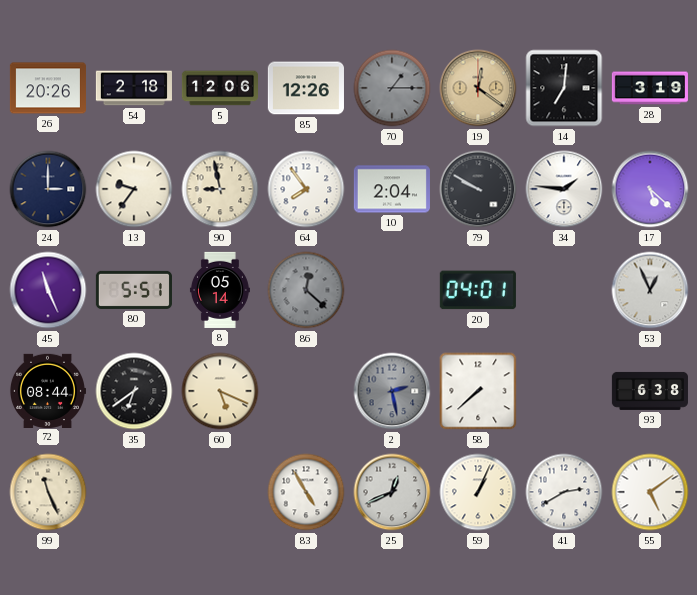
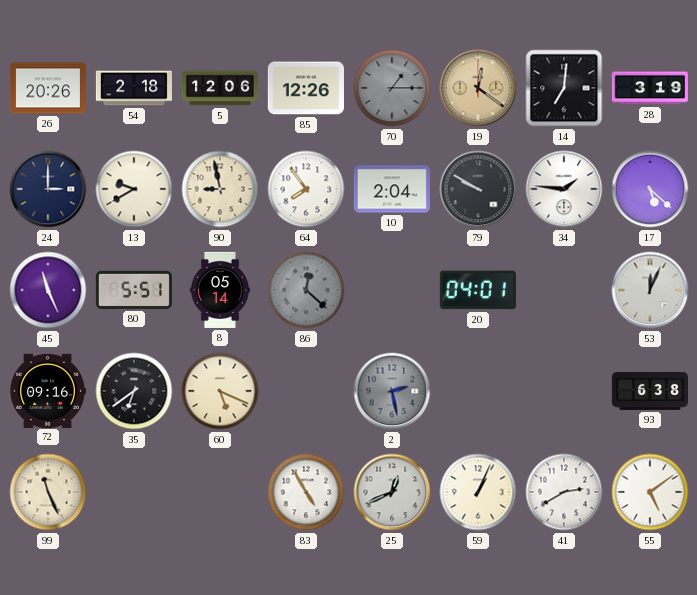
13: 9:36 -> 9:40 (134, 189)
53: 12:56 -> 12:04 (650, 290)
72: 08:44 -> 09:16 (47, 390)
58: 7:38 -> none (478, 391)
